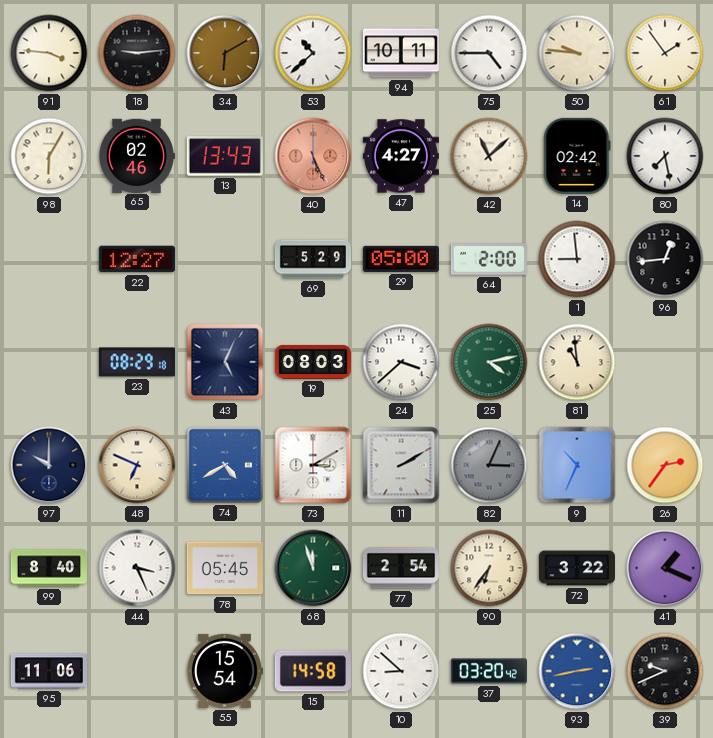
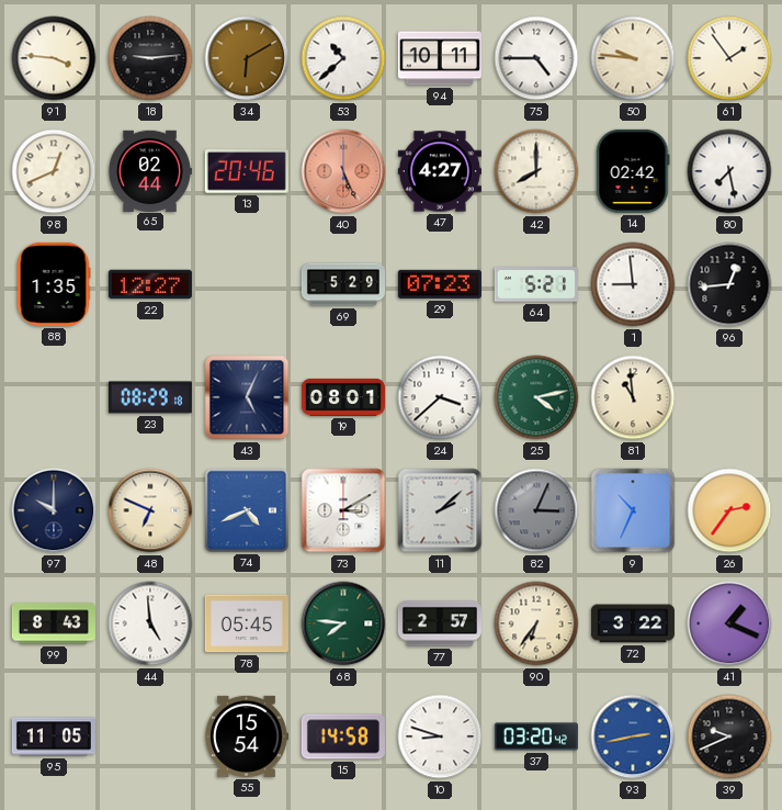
98: 6:05 -> 12:41 (54, 171)
65: 02:46 -> 02:44 (150, 170)
13: 13:43 -> 20:46 (247, 171)
42: 11:08 -> 8:00 (536, 171)
88: none -> 1:35 (54, 284)
29: 05:00 -> 07:23 (440, 284)
64: 2:00 -> 5:21 (536, 284)
19: 08:03 -> 08:01 (343, 397)
74: 4:40 -> 4:41 (247, 510)
11: 2:10 -> 2:08 (440, 510)
99: 8:40 -> 8:43 (54, 623)
44: 3:26 -> 4:59 (150, 623)
68: 11:57 -> 7:46 (343, 623)
77: 2:54 -> 2:57 (440, 623)
95: 11:06 -> 11:05 (54, 736)
10: 8:52 -> 8:48 (440, 736)
